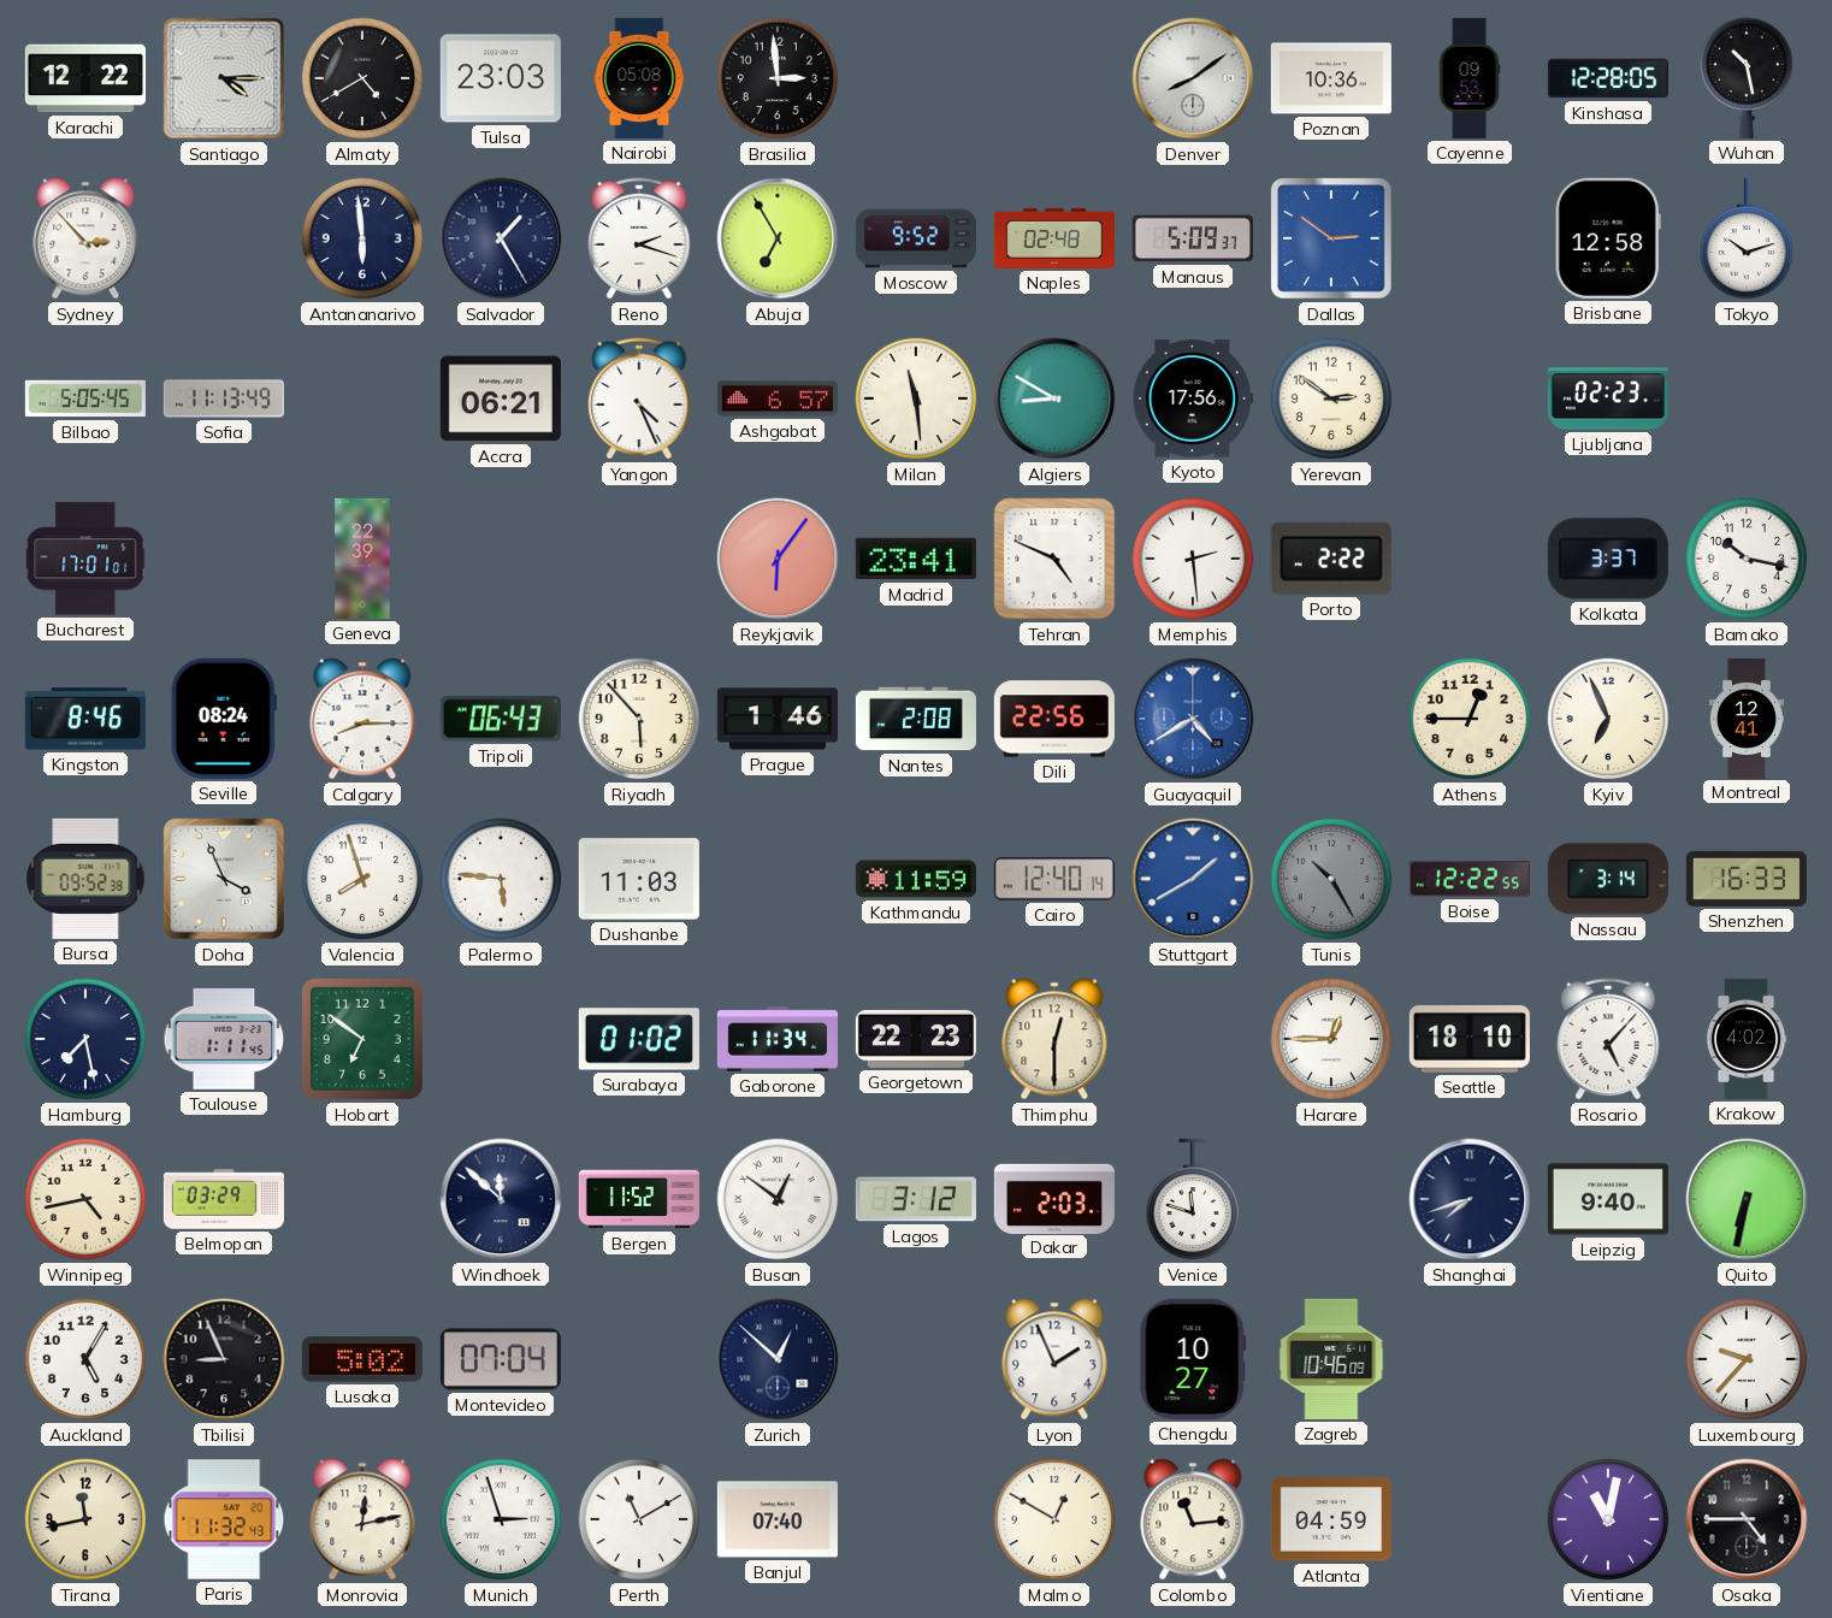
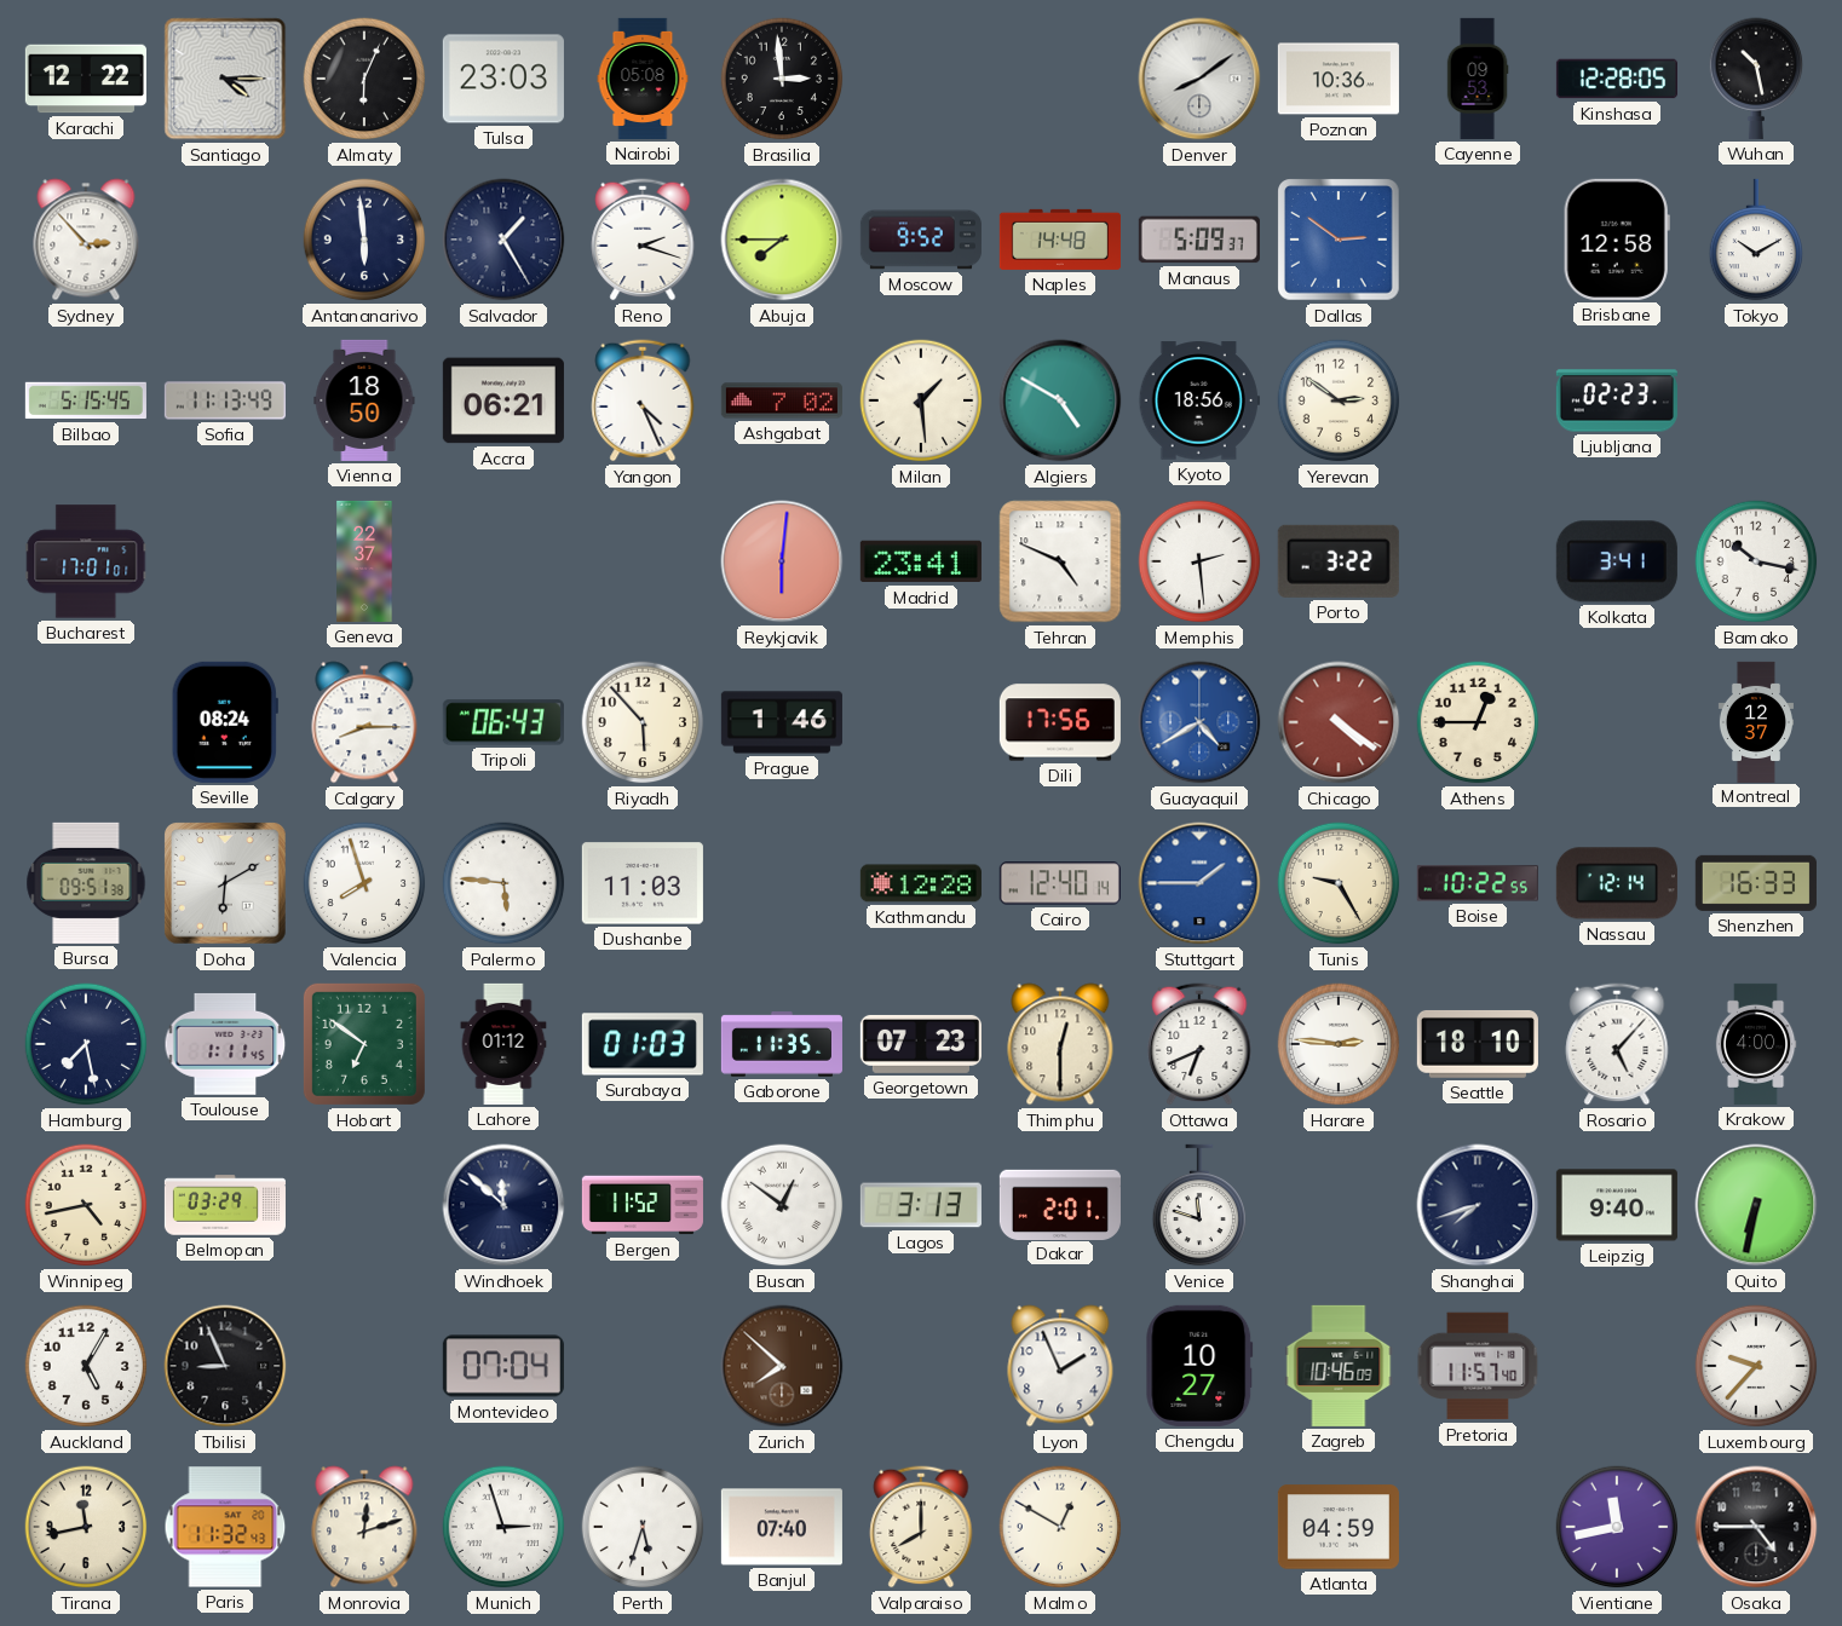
Almaty: 4:40 -> 6:04 (364, 79)
Abuja: 6:55 -> 7:45 (782, 240)
Naples: 02:48 -> 14:48 (1060, 240)
Tokyo: 10:12 -> 10:10 (1756, 240)
Bilbao: 5:05 -> 5:15 (86, 400)
Vienna: none -> 18:50 (364, 400)
Ashgabat: 6:57 -> 7:02 (782, 400)
Milan: 11:29 -> 1:29 (921, 400)
Algiers: 8:50 -> 4:50 (1060, 400)
Kyoto: 17:56 -> 18:56 (1199, 400)
Geneva: 22:39 -> 22:37 (364, 561)
Reykjavik: 6:06 -> 6:01 (782, 561)
Porto: 2:22 -> 3:22 (1339, 561)
Kolkata: 3:37 -> 3:41 (1617, 561)
Kingston: 8:46 -> none (85, 719)
Nantes: 2:08 -> none (916, 719)
Dili: 22:56 -> 17:56 (1060, 722)
Chicago: none -> 4:21 (1339, 722)
Kyiv: 6:56 -> none (1608, 719)
Montreal: 12:41 -> 12:37 (1756, 721)
Bursa: 09:52 -> 09:51 (86, 883)
Doha: 3:56 -> 6:10 (225, 883)
Kathmandu: 11:59 -> 12:28 (921, 883)
Stuttgart: 1:40 -> 1:45 (1199, 883)
Tunis: 10:25 -> 9:25 (1339, 883)
Tunis dial: grey -> cream (1339, 883)
Boise: 12:22 -> 10:22 (1478, 883)
Nassau: 3:14 -> 12:14 (1617, 883)
Lahore: none -> 01:12 (503, 1044)
Surabaya: 01:02 -> 01:03 (643, 1044)
Gaborone: 11:34 -> 11:35 (782, 1044)
Georgetown: 22:23 -> 07:23 (921, 1044)
Ottawa: none -> 6:41 (1199, 1044)
Harare: 12:45 -> 2:46 (1339, 1044)
Krakow: 4:02 -> 4:00 (1756, 1044)
Lagos: 3:12 -> 3:13 (921, 1205)
Dakar: 2:03 -> 2:01 (1060, 1204)
Lusaka: 5:02 -> none (362, 1359)
Zurich: 12:52 -> 7:52 (782, 1366)
Zurich dial: navy -> brown (782, 1366)
Pretoria: none -> 11:57 (1478, 1366)
Monrovia: 12:13 -> 12:12 (364, 1527)
Perth: 11:10 -> 5:33 (643, 1527)
Valparaiso: none -> 8:00 (921, 1527)
Colombo: 11:14 -> none (1193, 1519)
Vientiane: 11:02 -> 11:43 (1617, 1527)
